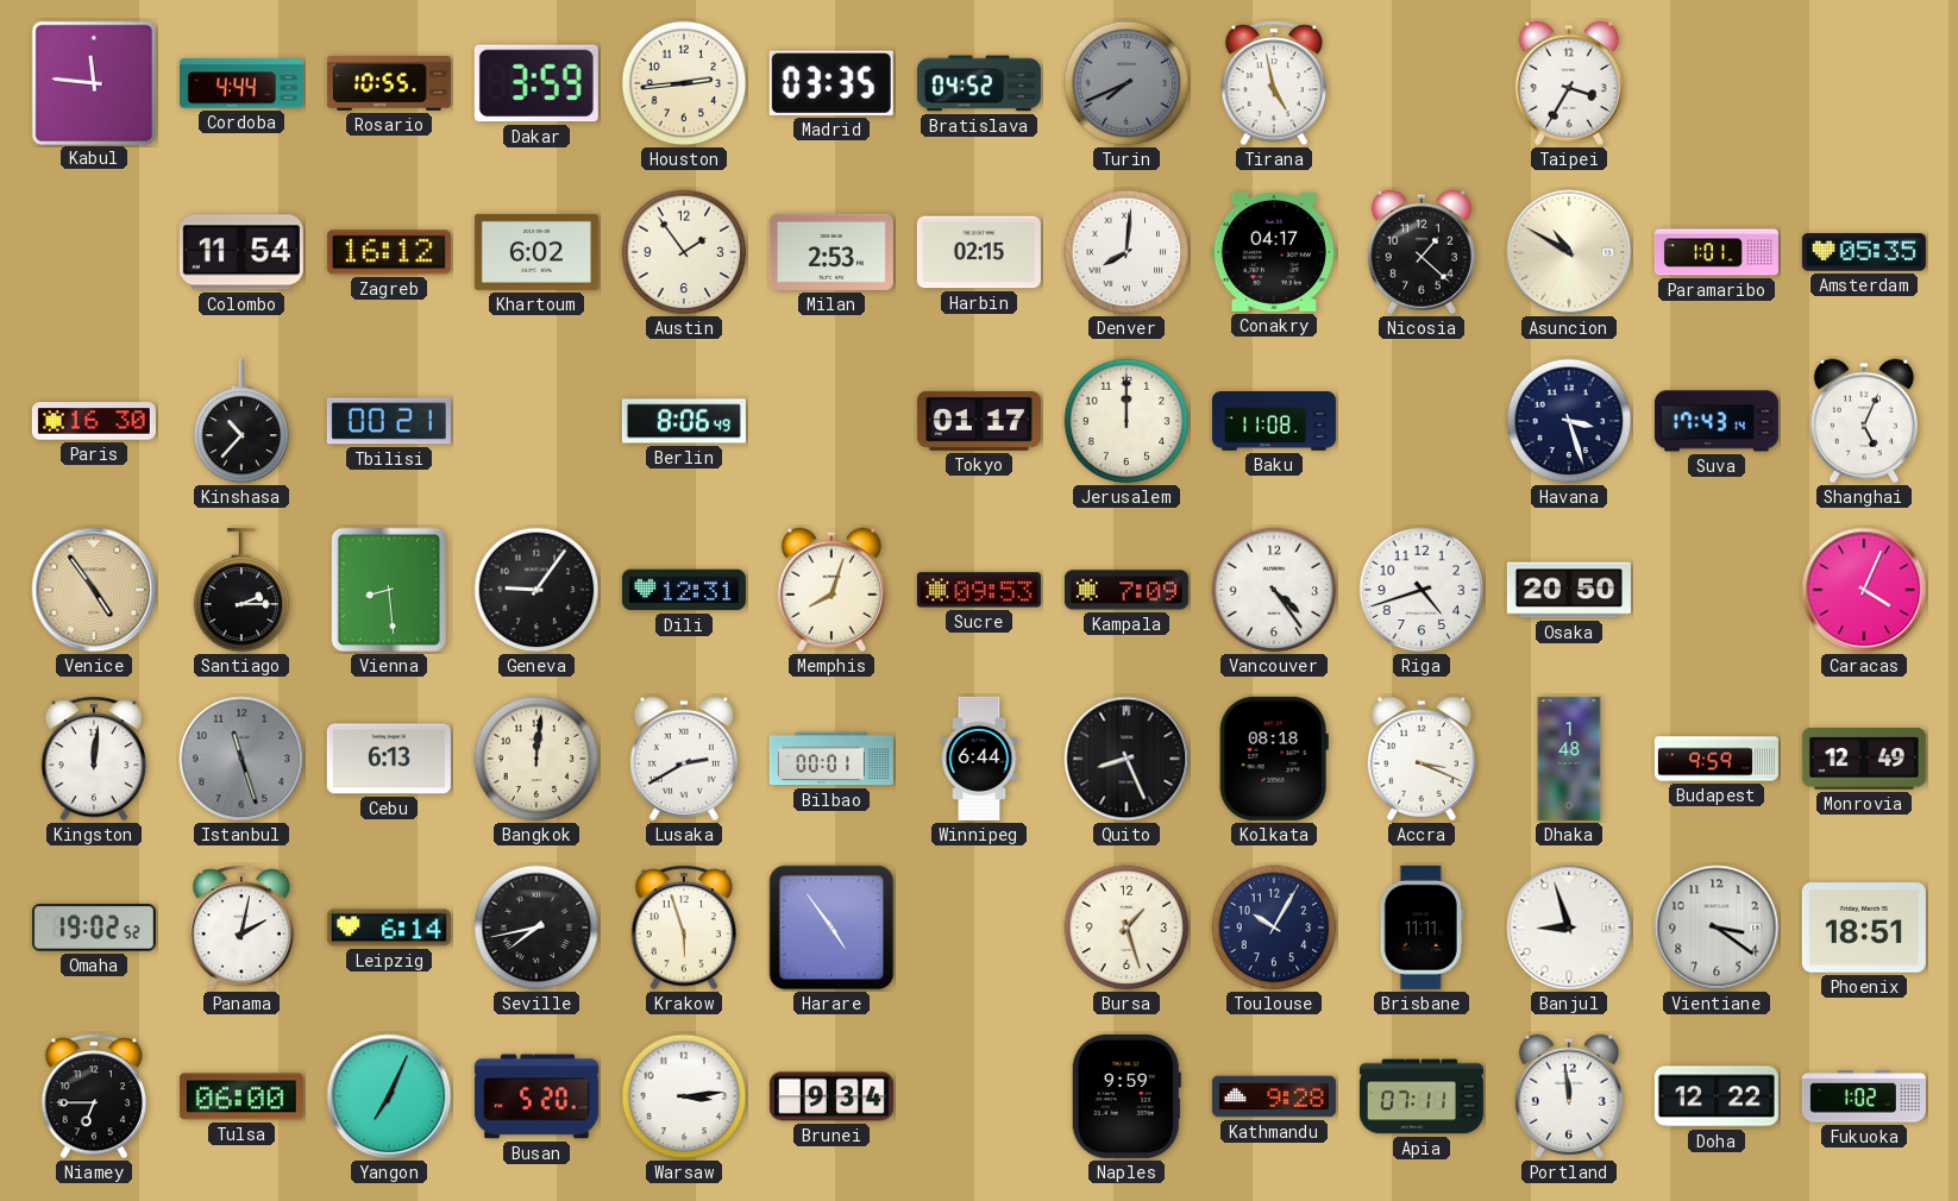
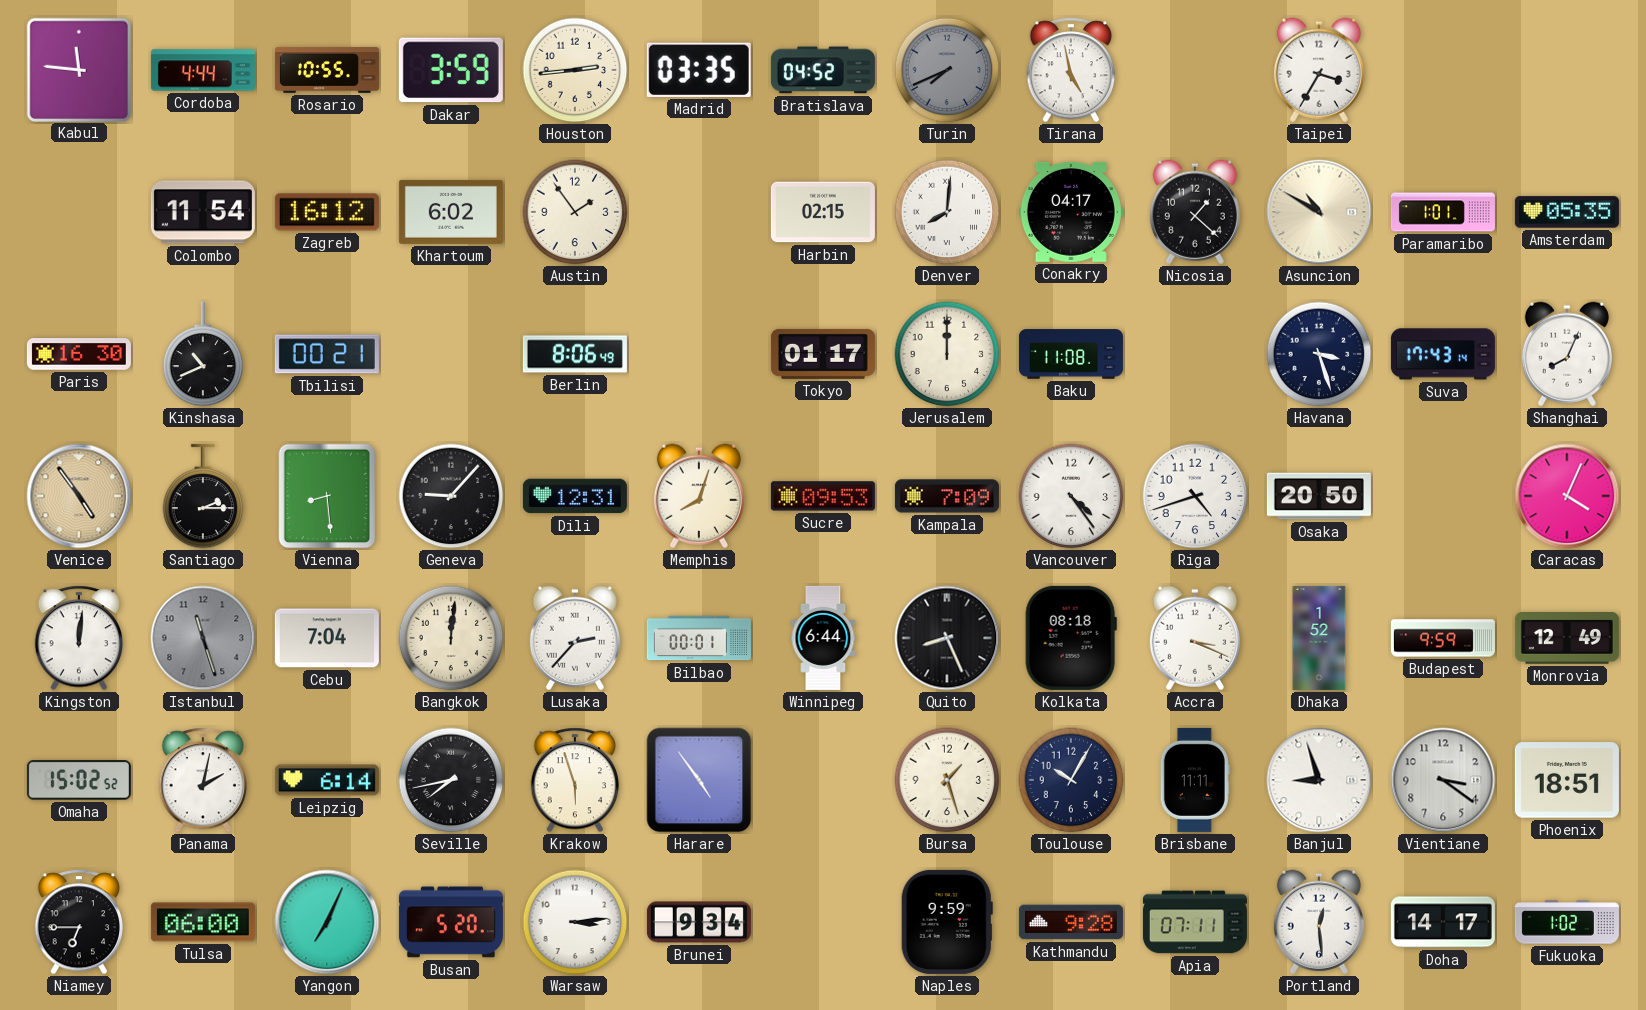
Milan: 2:53 -> none (831, 252)
Kinshasa: 10:37 -> 10:41 (203, 354)
Shanghai: 5:04 -> 8:04 (1567, 354)
Geneva: 9:06 -> 9:07 (451, 496)
Cebu: 6:13 -> 7:04 (327, 638)
Lusaka: 2:40 -> 2:37 (575, 638)
Dhaka: 1:48 -> 1:52 (1319, 638)
Omaha: 19:02 -> 15:02 (79, 780)
Portland: 11:59 -> 12:29 (1319, 922)
Doha: 12:22 -> 14:17 (1443, 922)
